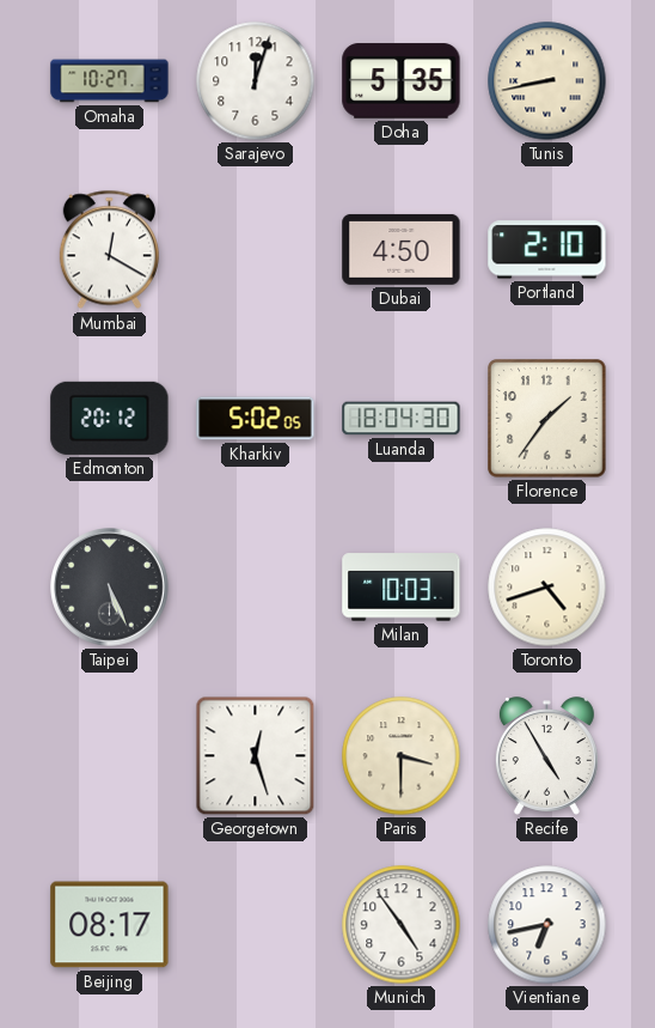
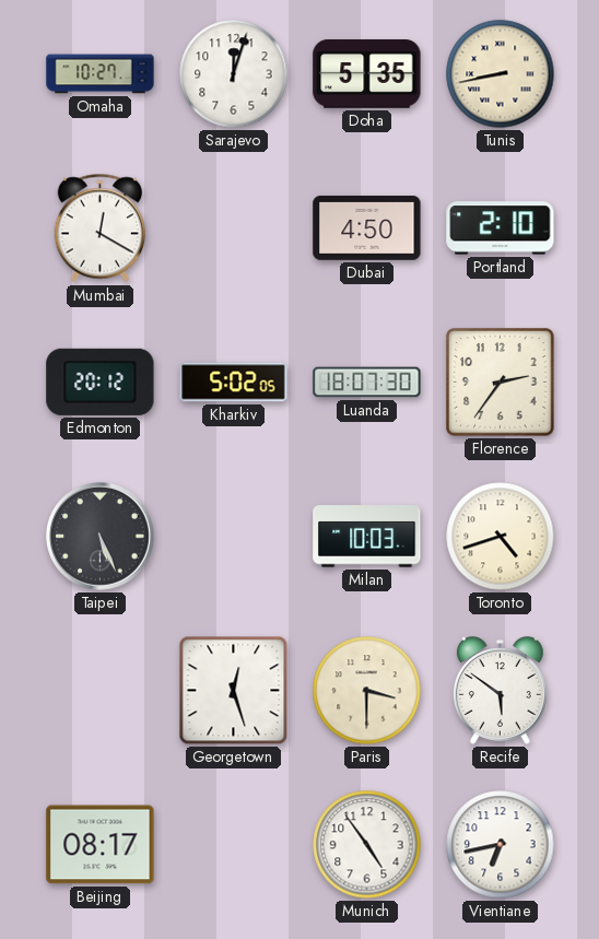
Luanda: 18:04 -> 18:07 (367, 383)
Florence: 1:36 -> 2:36 (501, 383)
Recife: 4:55 -> 5:51 (500, 691)
